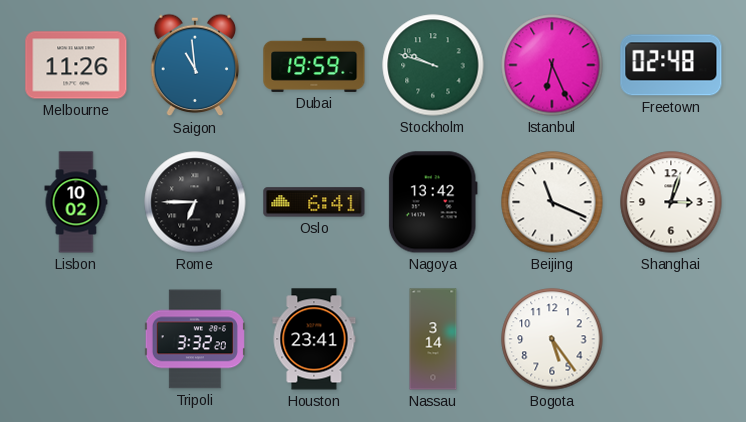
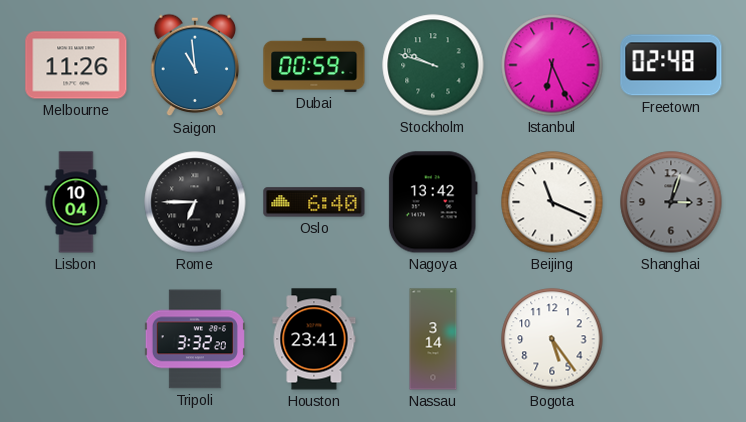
Dubai: 19:59 -> 00:59 (314, 65)
Lisbon: 10:02 -> 10:04 (76, 202)
Oslo: 6:41 -> 6:40 (314, 202)
Shanghai dial: white -> grey (671, 202)
